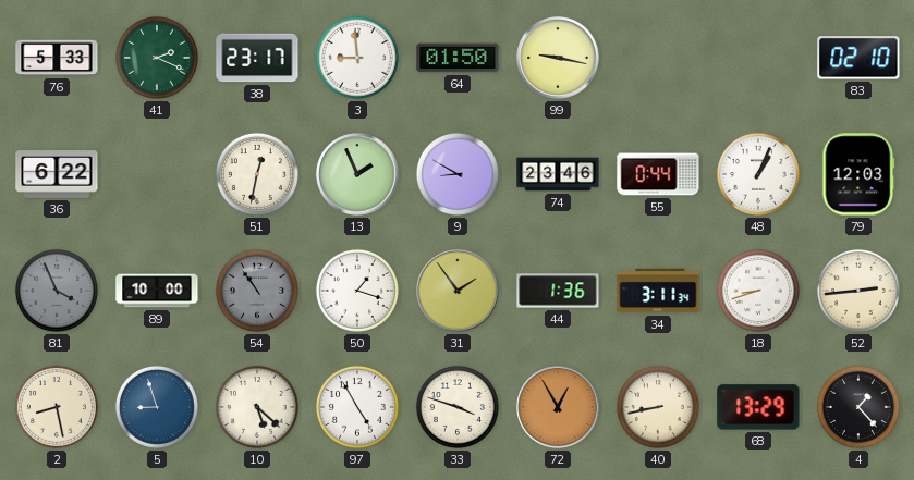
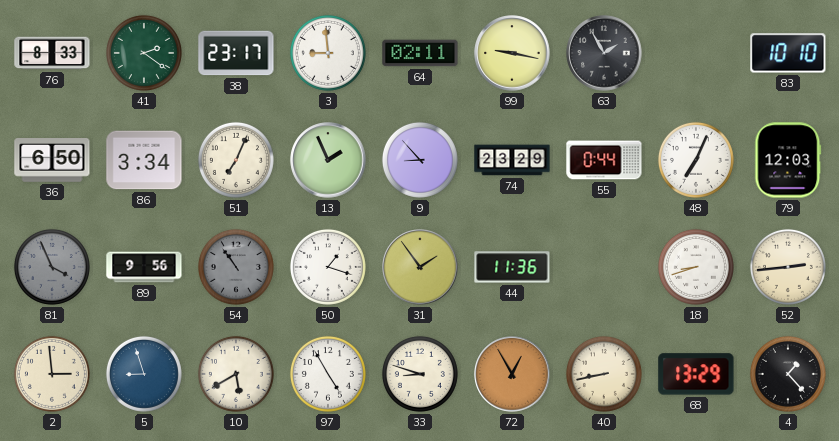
76: 5:33 -> 8:33 (52, 53)
41: 2:19 -> 2:21 (144, 53)
64: 01:50 -> 02:11 (420, 53)
63: none -> 1:55 (604, 53)
83: 02:10 -> 10:10 (788, 53)
36: 6:22 -> 6:50 (52, 161)
86: none -> 3:34 (144, 160)
51: 12:32 -> 7:04 (236, 160)
9: 8:50 -> 8:53 (420, 160)
74: 23:46 -> 23:29 (512, 160)
48: 1:04 -> 7:04 (696, 160)
89: 10:00 -> 9:56 (144, 267)
44: 1:36 -> 11:36 (512, 267)
34: 3:11 -> none (658, 291)
2: 8:28 -> 2:59 (52, 374)
10: 5:22 -> 5:40 (236, 374)
33: 3:48 -> 8:48 (420, 374)
